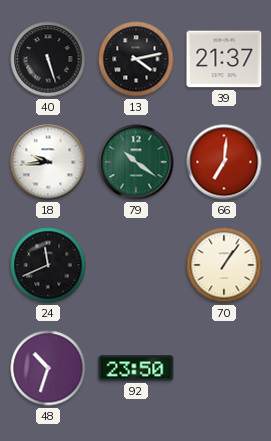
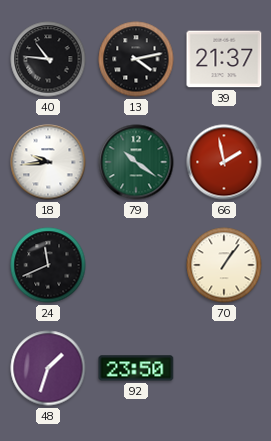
40: 5:27 -> 10:46 (48, 59)
66: 7:01 -> 1:58 (224, 162)
48: 10:33 -> 1:33 (48, 368)
